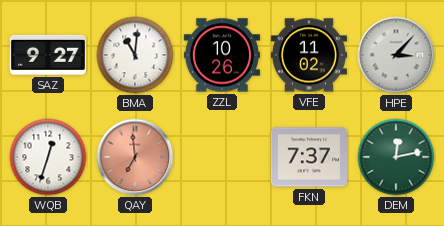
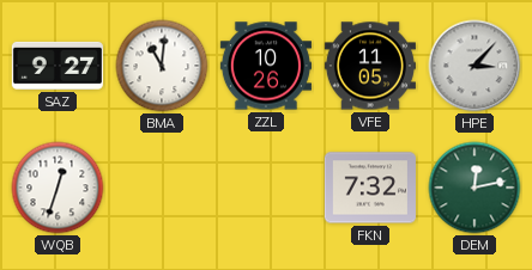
VFE: 11:02 -> 11:05 (370, 66)
QAY: 6:59 -> none (135, 157)
FKN: 7:37 -> 7:32 (370, 188)
